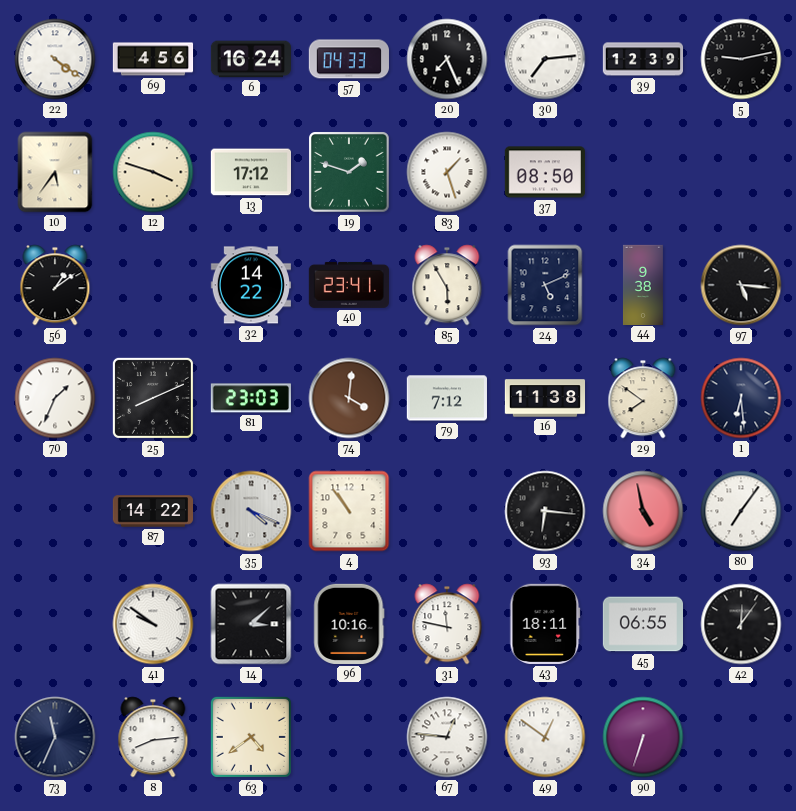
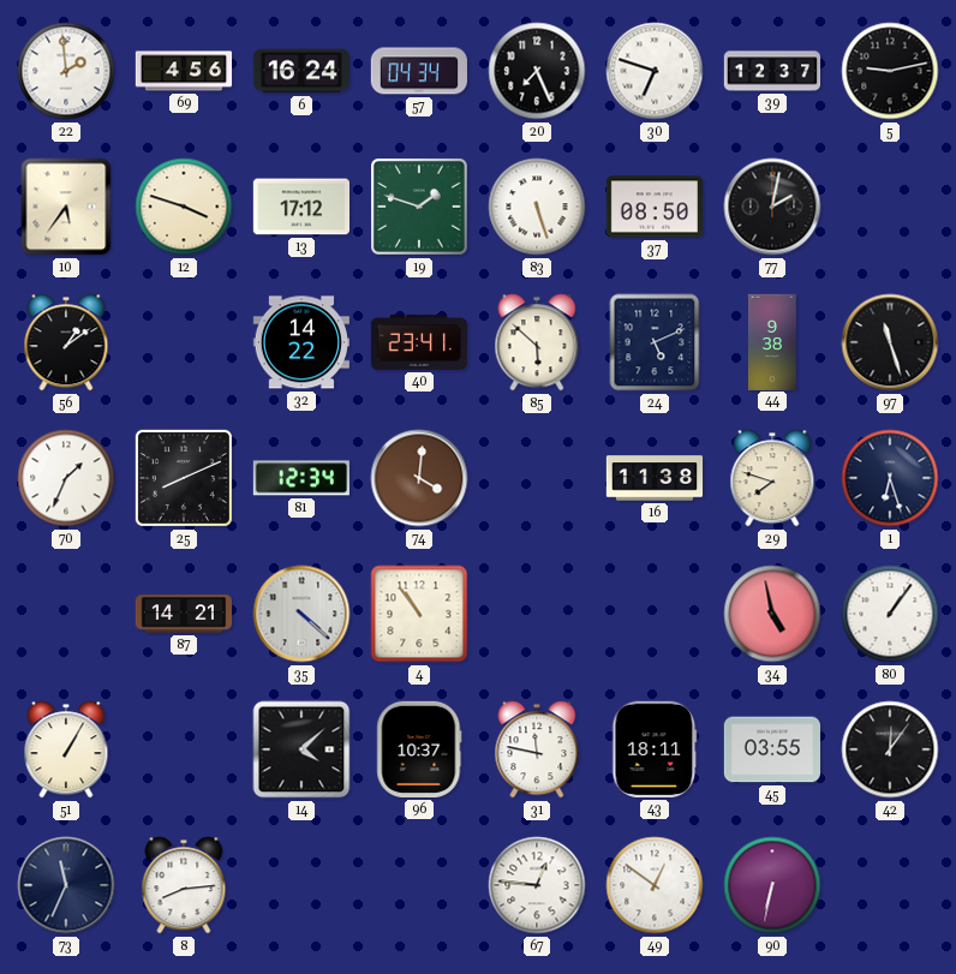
22: 4:21 -> 1:59 (66, 71)
57: 04:33 -> 04:34 (419, 71)
30: 7:14 -> 6:48 (655, 71)
39: 12:39 -> 12:37 (771, 71)
83: 1:27 -> 5:27 (537, 207)
77: none -> 2:02 (772, 207)
85: 5:55 -> 5:52 (537, 342)
97: 5:16 -> 11:27 (890, 342)
81: 23:03 -> 12:34 (301, 478)
79: 7:12 -> none (447, 398)
29: 7:51 -> 7:48 (772, 478)
1: 6:29 -> 6:27 (890, 478)
87: 14:22 -> 14:21 (183, 614)
35: 4:19 -> 4:22 (301, 614)
93: 6:16 -> none (545, 511)
80: 7:06 -> 1:06 (890, 614)
51: none -> 1:05 (66, 749)
41: 9:51 -> none (153, 624)
14: 3:08 -> 4:08 (301, 749)
96: 10:16 -> 10:37 (419, 749)
45: 06:55 -> 03:55 (771, 749)
63: 4:39 -> none (251, 737)
90: 6:33 -> 6:32 (772, 885)
